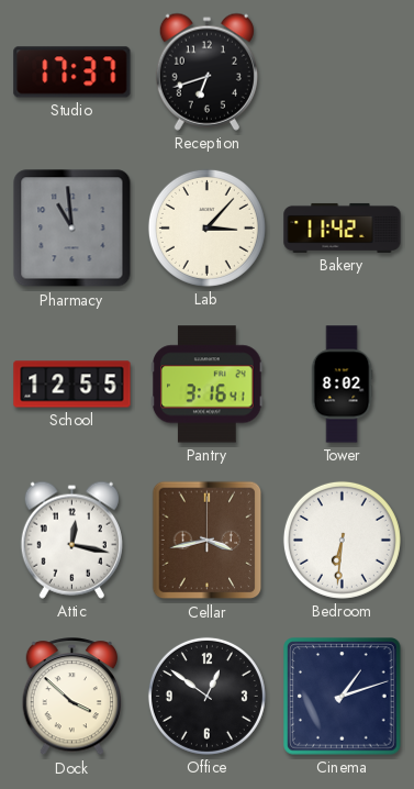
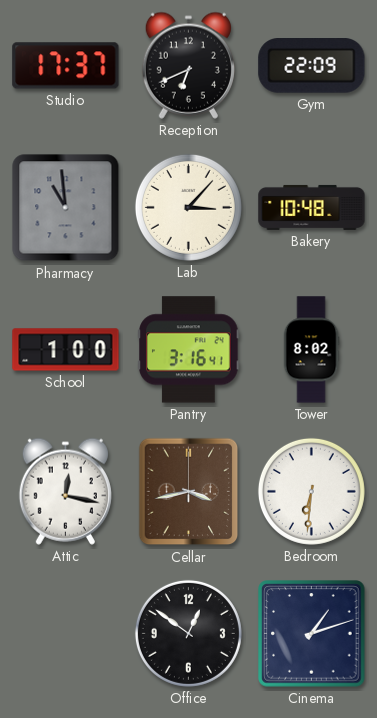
Reception: 6:42 -> 6:41 (188, 65)
Gym: none -> 22:09 (312, 66)
Bakery: 11:42 -> 10:48 (312, 207)
School: 12:55 -> 1:00 (66, 350)
Dock: 3:52 -> none (72, 697)
